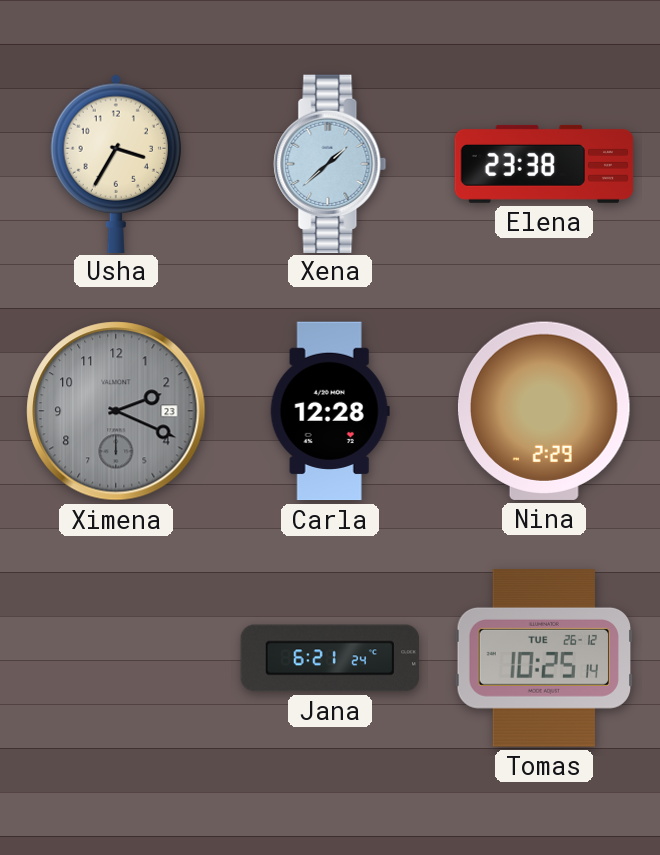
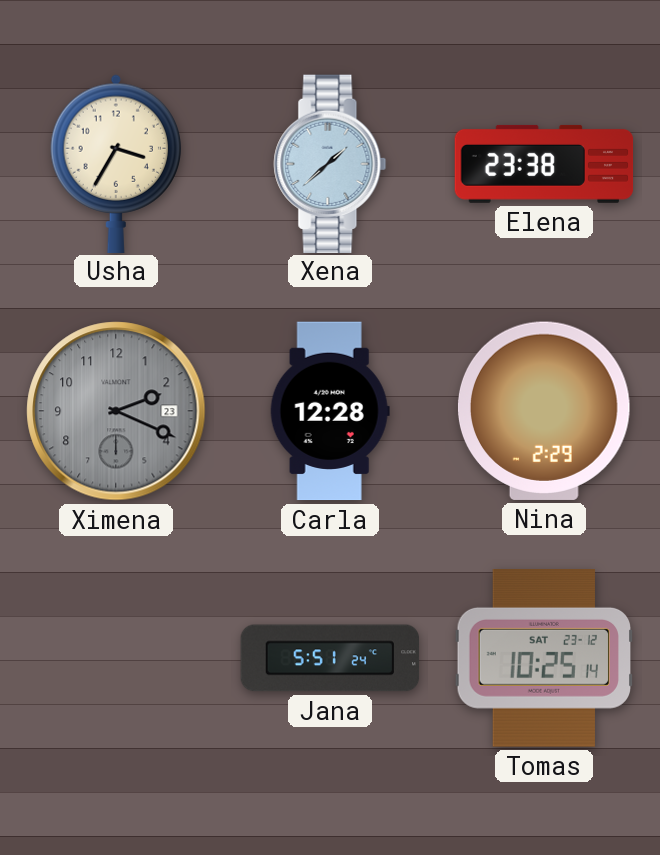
Jana: 6:21 -> 5:51 (330, 658)
Tomas date: TUE 26-12 -> SAT 23-12 (543, 659)
